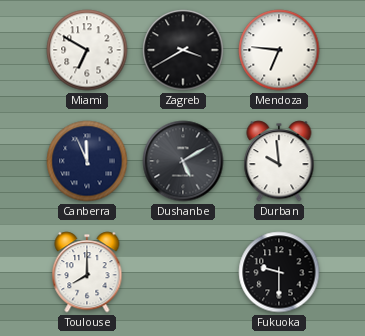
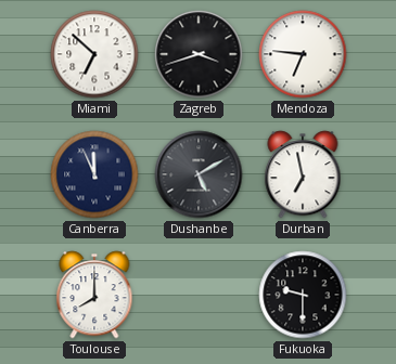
Miami: 6:50 -> 6:52 (94, 54)
Zagreb: 3:40 -> 3:42 (199, 54)
Durban: 9:59 -> 6:58 (303, 174)
